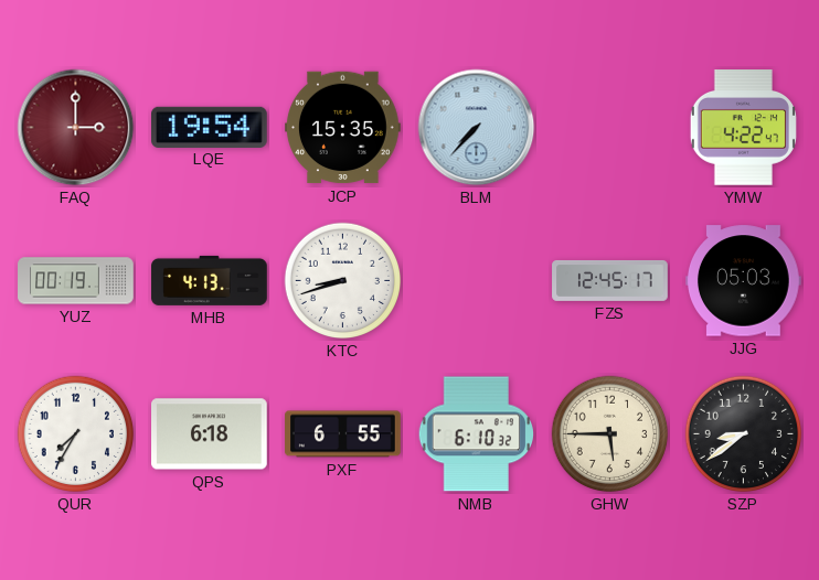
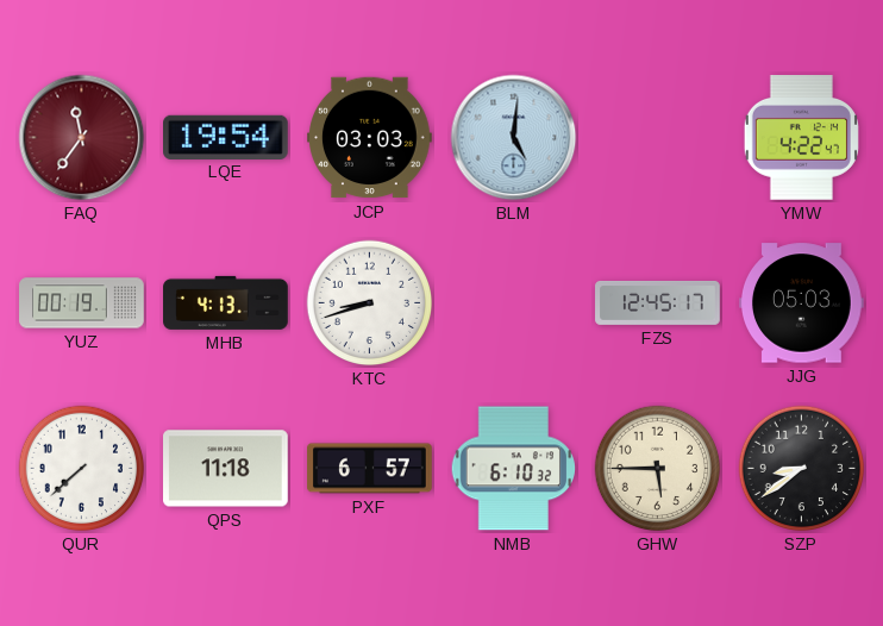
FAQ: 3:00 -> 11:36 (82, 138)
JCP: 15:35 -> 03:03 (370, 138)
BLM: 7:37 -> 5:01 (514, 138)
QUR: 7:35 -> 7:38 (82, 469)
QPS: 6:18 -> 11:18 (226, 469)
PXF: 6:55 -> 6:57 (370, 469)
